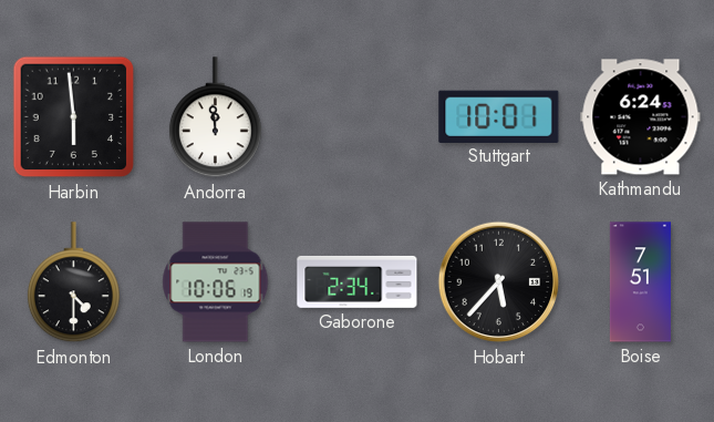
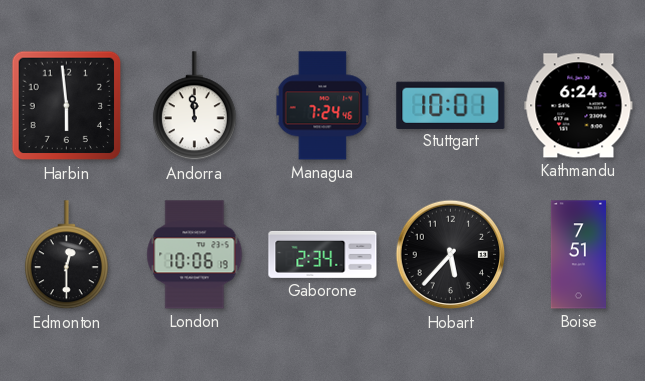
Managua: none -> 7:24 (323, 106)
Edmonton: 4:30 -> 12:30 (66, 255)
